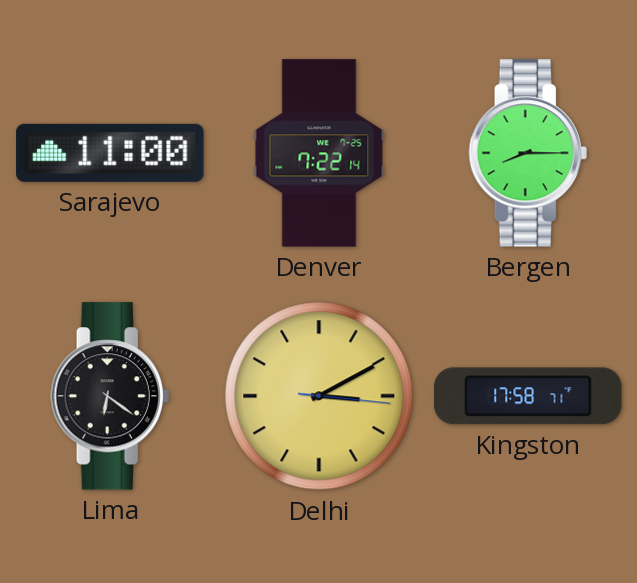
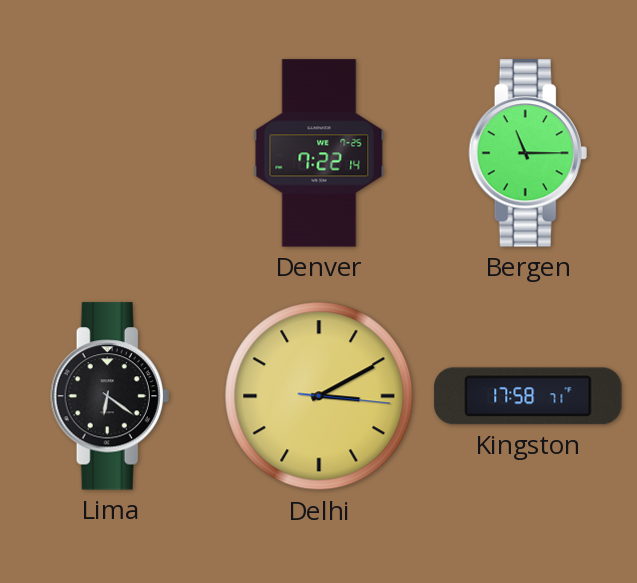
Sarajevo: 11:00 -> none (110, 153)
Bergen: 8:15 -> 11:15 (528, 153)
